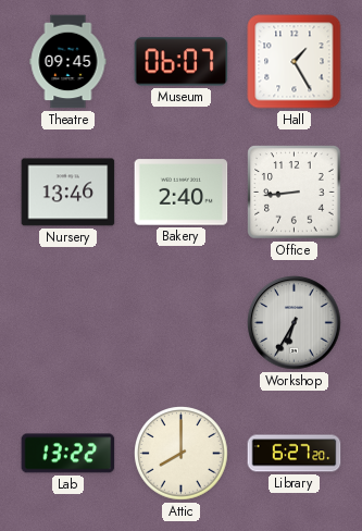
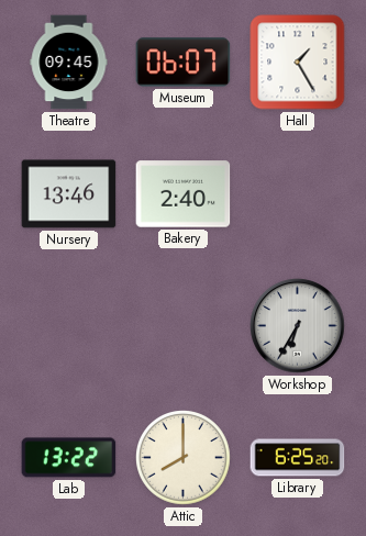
Office: 8:44 -> none (295, 193)
Library: 6:27 -> 6:25 (298, 458)
